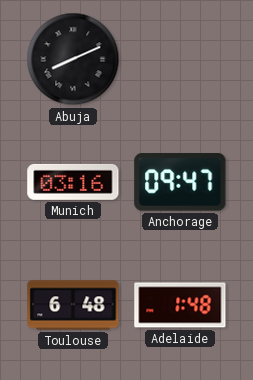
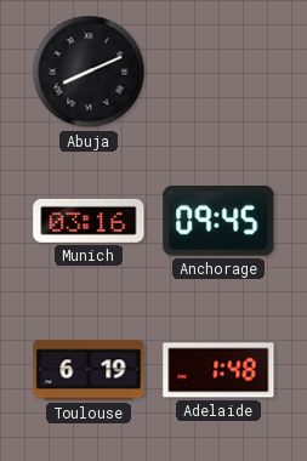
Anchorage: 09:47 -> 09:45 (218, 221)
Toulouse: 6:48 -> 6:19 (89, 370)
